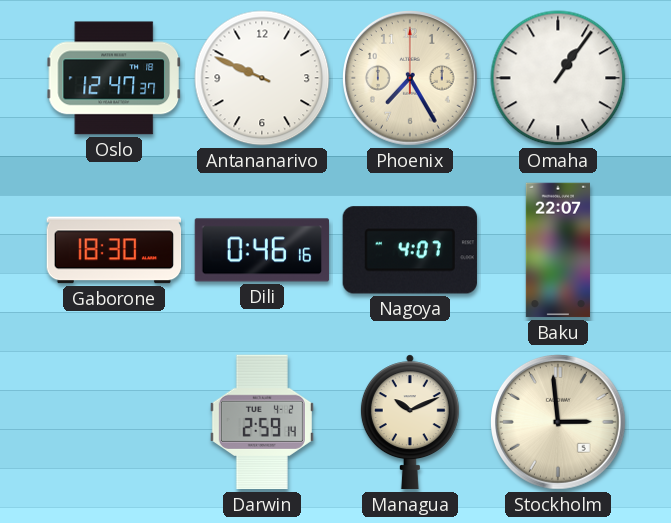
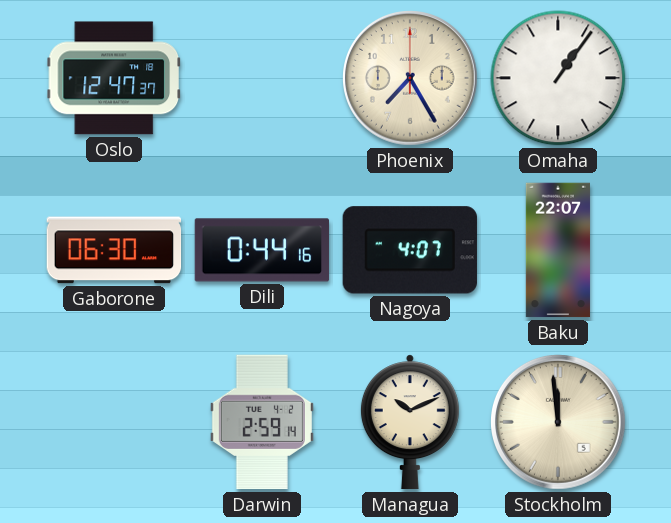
Antananarivo: 9:49 -> none (262, 78)
Gaborone: 18:30 -> 06:30 (114, 250)
Dili: 0:46 -> 0:44 (262, 250)
Stockholm: 2:59 -> 11:59 (559, 423)
